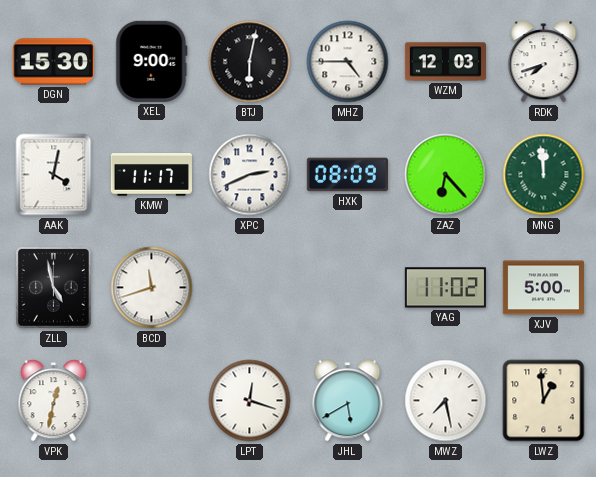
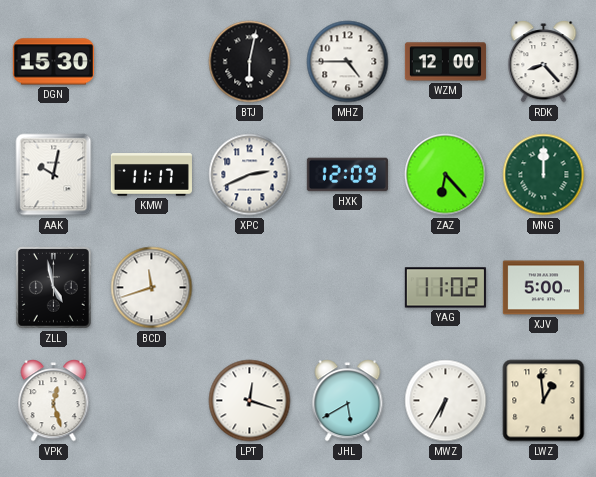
XEL: 9:00 -> none (152, 61)
WZM: 12:03 -> 12:00 (445, 62)
RDK: 7:42 -> 8:23 (544, 62)
AAK: 4:02 -> 10:02 (54, 175)
HXK: 08:09 -> 12:09 (347, 175)
MNG: 11:59 -> 12:00 (544, 175)
VPK: 12:32 -> 12:27 (54, 401)
MWZ: 7:28 -> 6:35 (446, 401)
